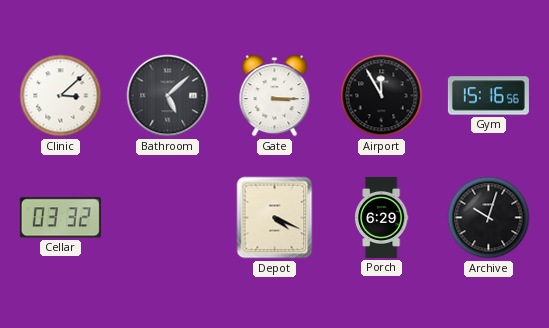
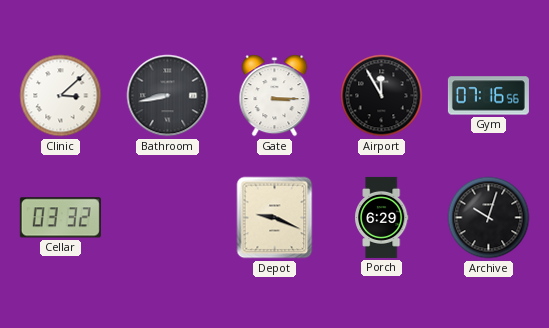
Bathroom: 5:08 -> 8:43 (168, 96)
Gym: 15:16 -> 07:16 (488, 96)
Depot: 4:19 -> 9:19 (275, 218)
